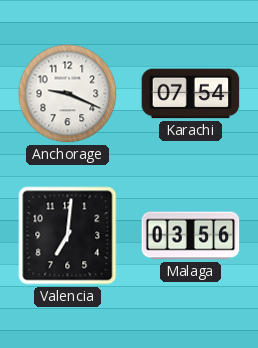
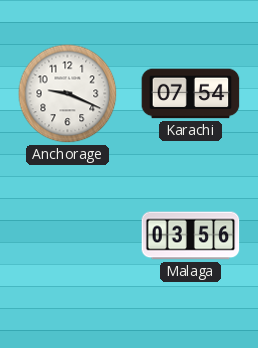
Valencia: 7:01 -> none (68, 236)
